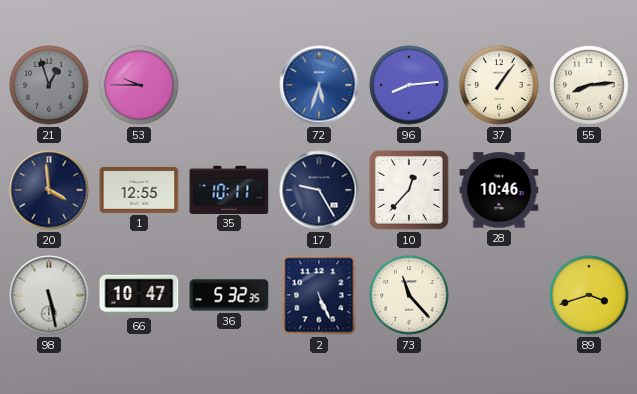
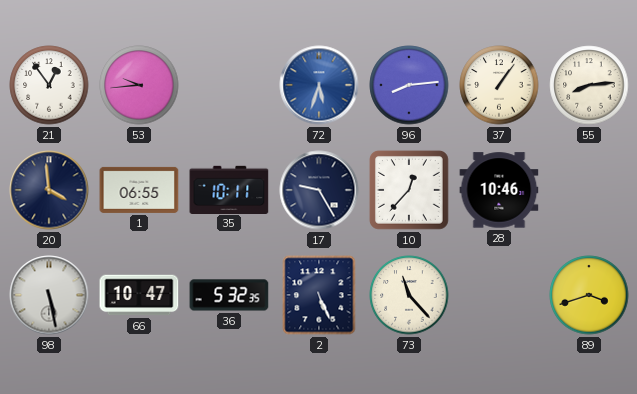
21: 12:57 -> 12:54 (49, 85)
21 dial: grey -> white (49, 85)
53: 9:45 -> 9:44 (139, 85)
1: 12:55 -> 06:55 (139, 190)
